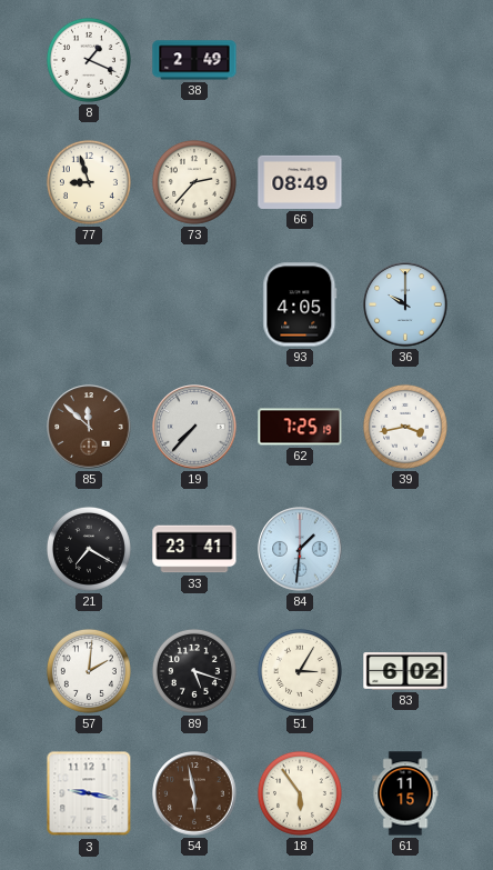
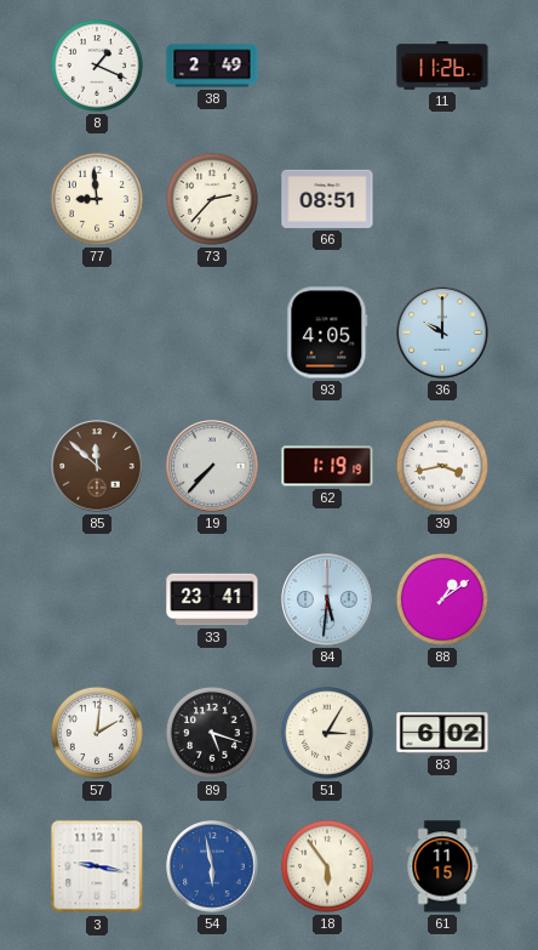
11: none -> 11:26 (442, 66)
77: 8:57 -> 8:59 (97, 199)
66: 08:49 -> 08:51 (327, 199)
62: 7:25 -> 1:19 (327, 466)
21: 7:20 -> none (89, 549)
84: 1:31 -> 5:31 (327, 599)
88: none -> 1:09 (442, 599)
54 dial: brown -> blue (212, 866)
